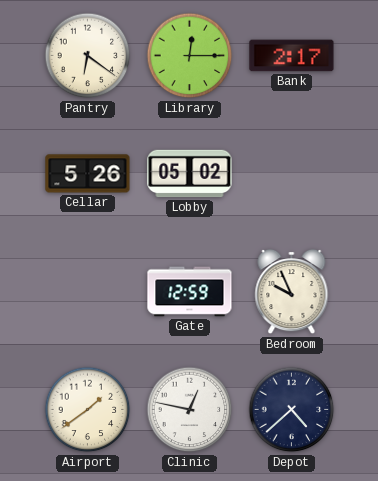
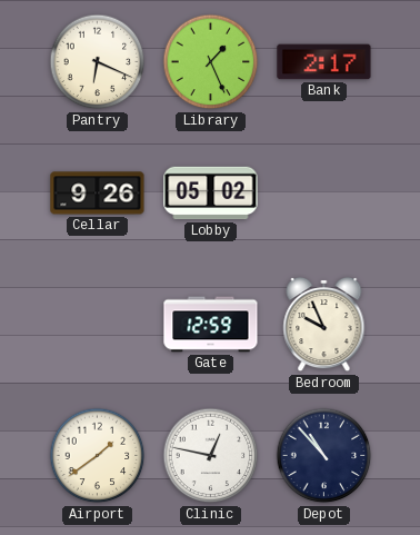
Pantry: 6:21 -> 6:19 (98, 62)
Library: 12:15 -> 1:26 (211, 62)
Cellar: 5:26 -> 9:26 (98, 194)
Depot: 4:38 -> 10:53 (324, 456)
